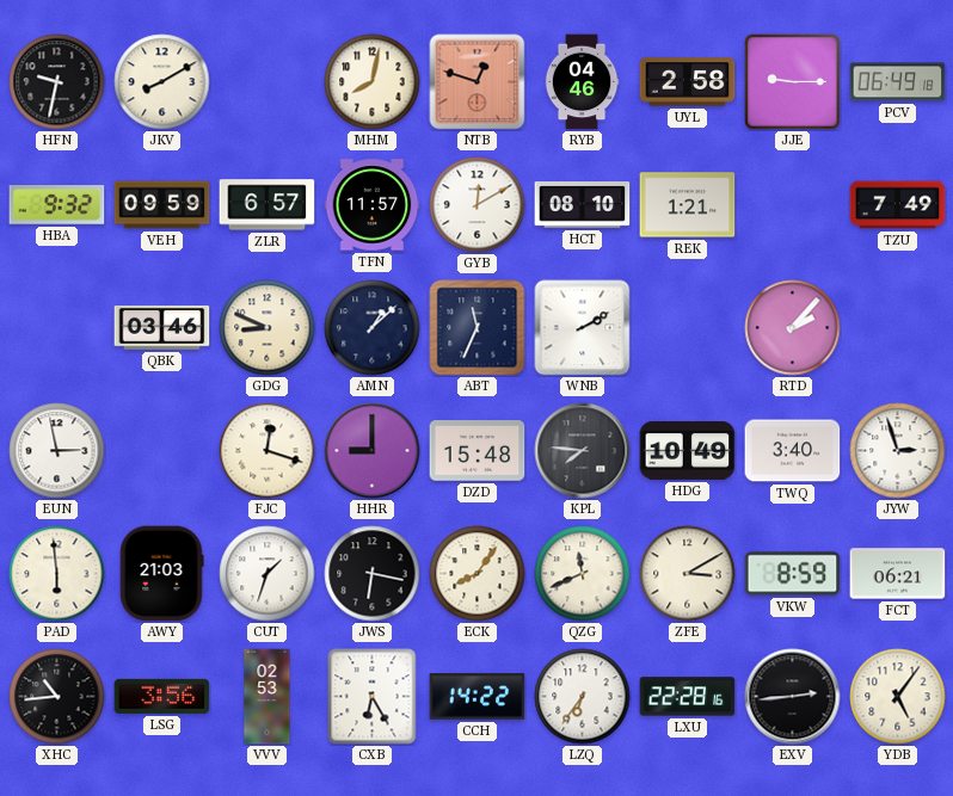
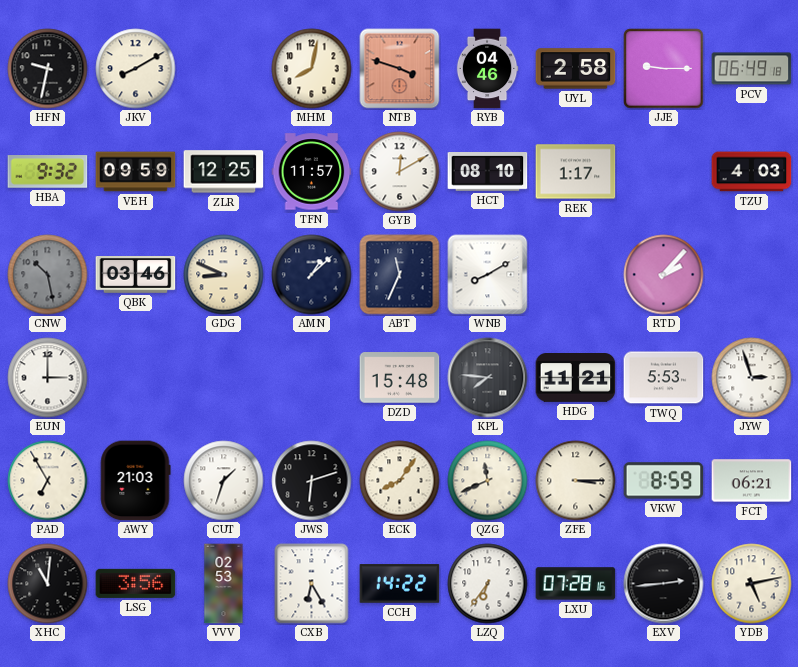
NTB: 12:48 -> 3:48 (400, 69)
ZLR: 6:57 -> 12:25 (224, 172)
REK: 1:21 -> 1:17 (576, 172)
TZU: 7:49 -> 4:03 (752, 172)
CNW: none -> 10:28 (48, 275)
WNB: 2:10 -> 8:10 (488, 275)
EUN: 2:58 -> 3:00 (48, 378)
FJC: 12:18 -> none (268, 451)
HHR: 9:00 -> none (373, 451)
HDG: 10:49 -> 11:21 (576, 378)
TWQ: 3:40 -> 5:53 (664, 378)
PAD: 5:59 -> 6:55 (48, 481)
JWS: 6:17 -> 6:12 (312, 481)
ZFE: 3:10 -> 3:15 (576, 481)
XHC: 10:44 -> 11:01 (48, 584)
LXU: 22:28 -> 07:28 (576, 584)
YDB: 5:06 -> 5:13 (752, 584)
